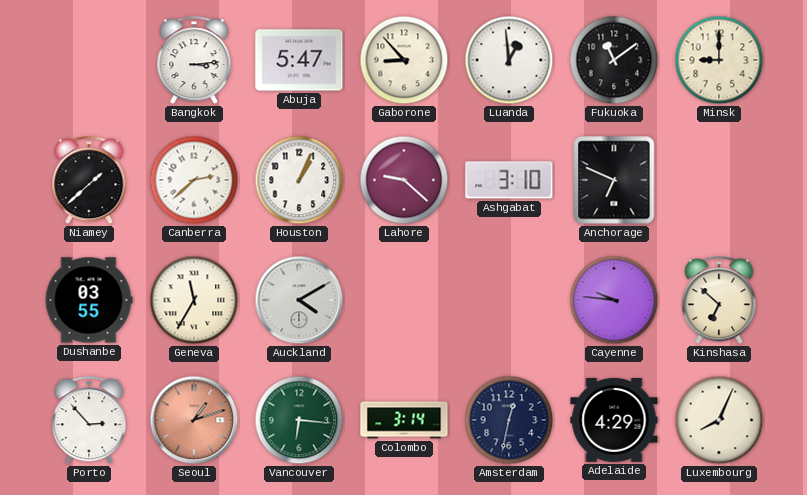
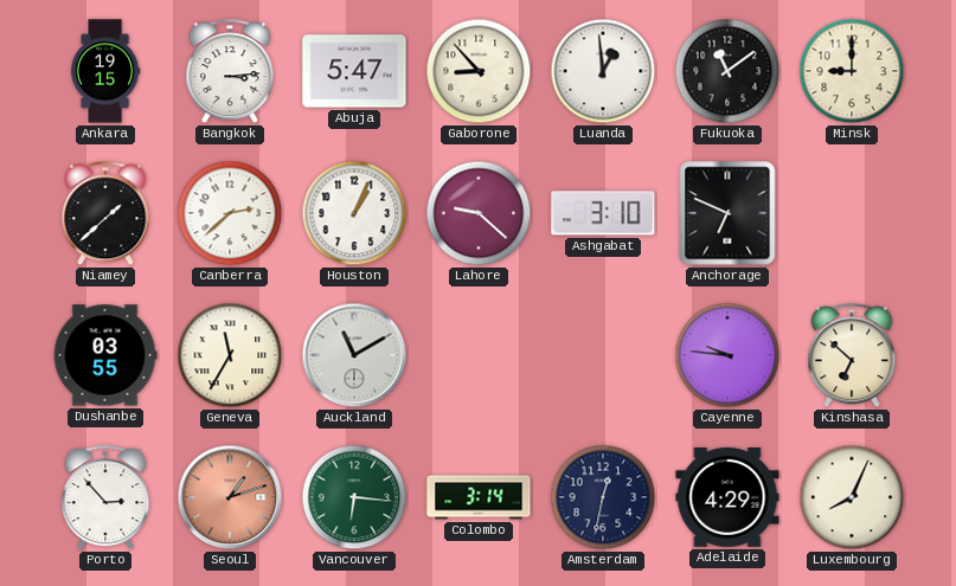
Ankara: none -> 19:15 (105, 71)
Auckland: 4:10 -> 11:10 (354, 355)
